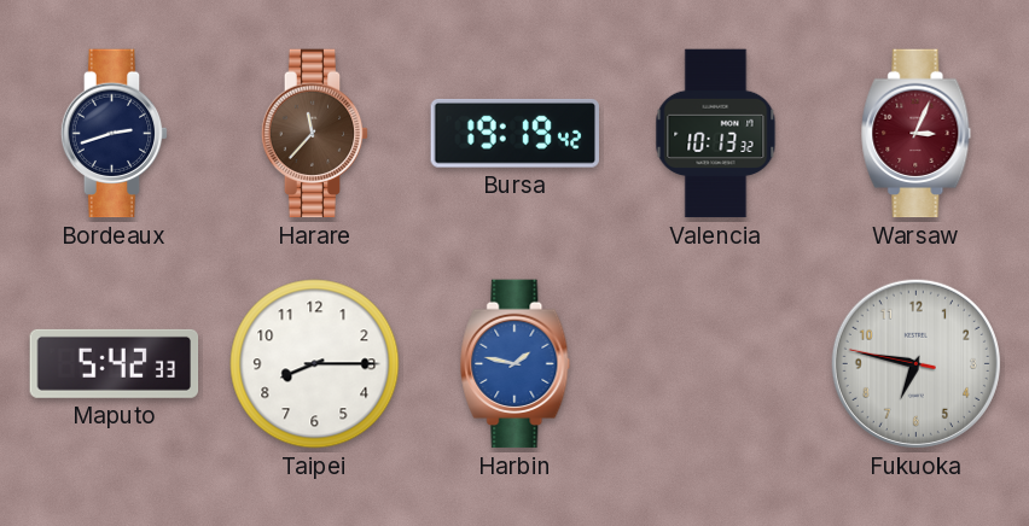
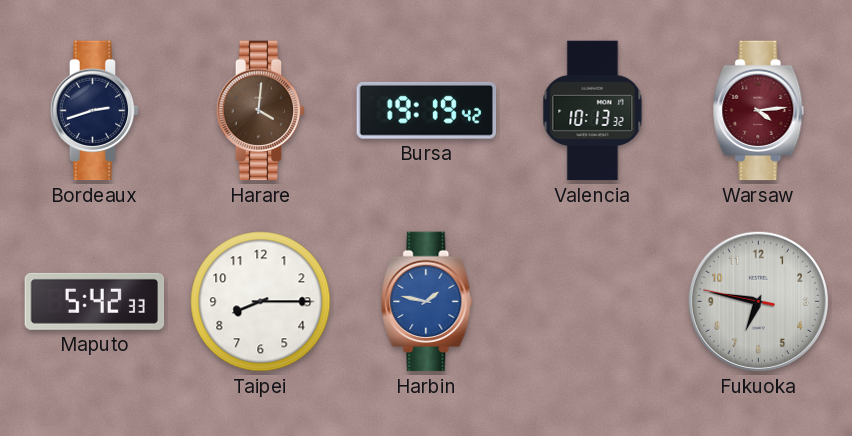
Harare: 11:37 -> 4:01 (261, 111)
Warsaw: 3:04 -> 4:14 (759, 111)
